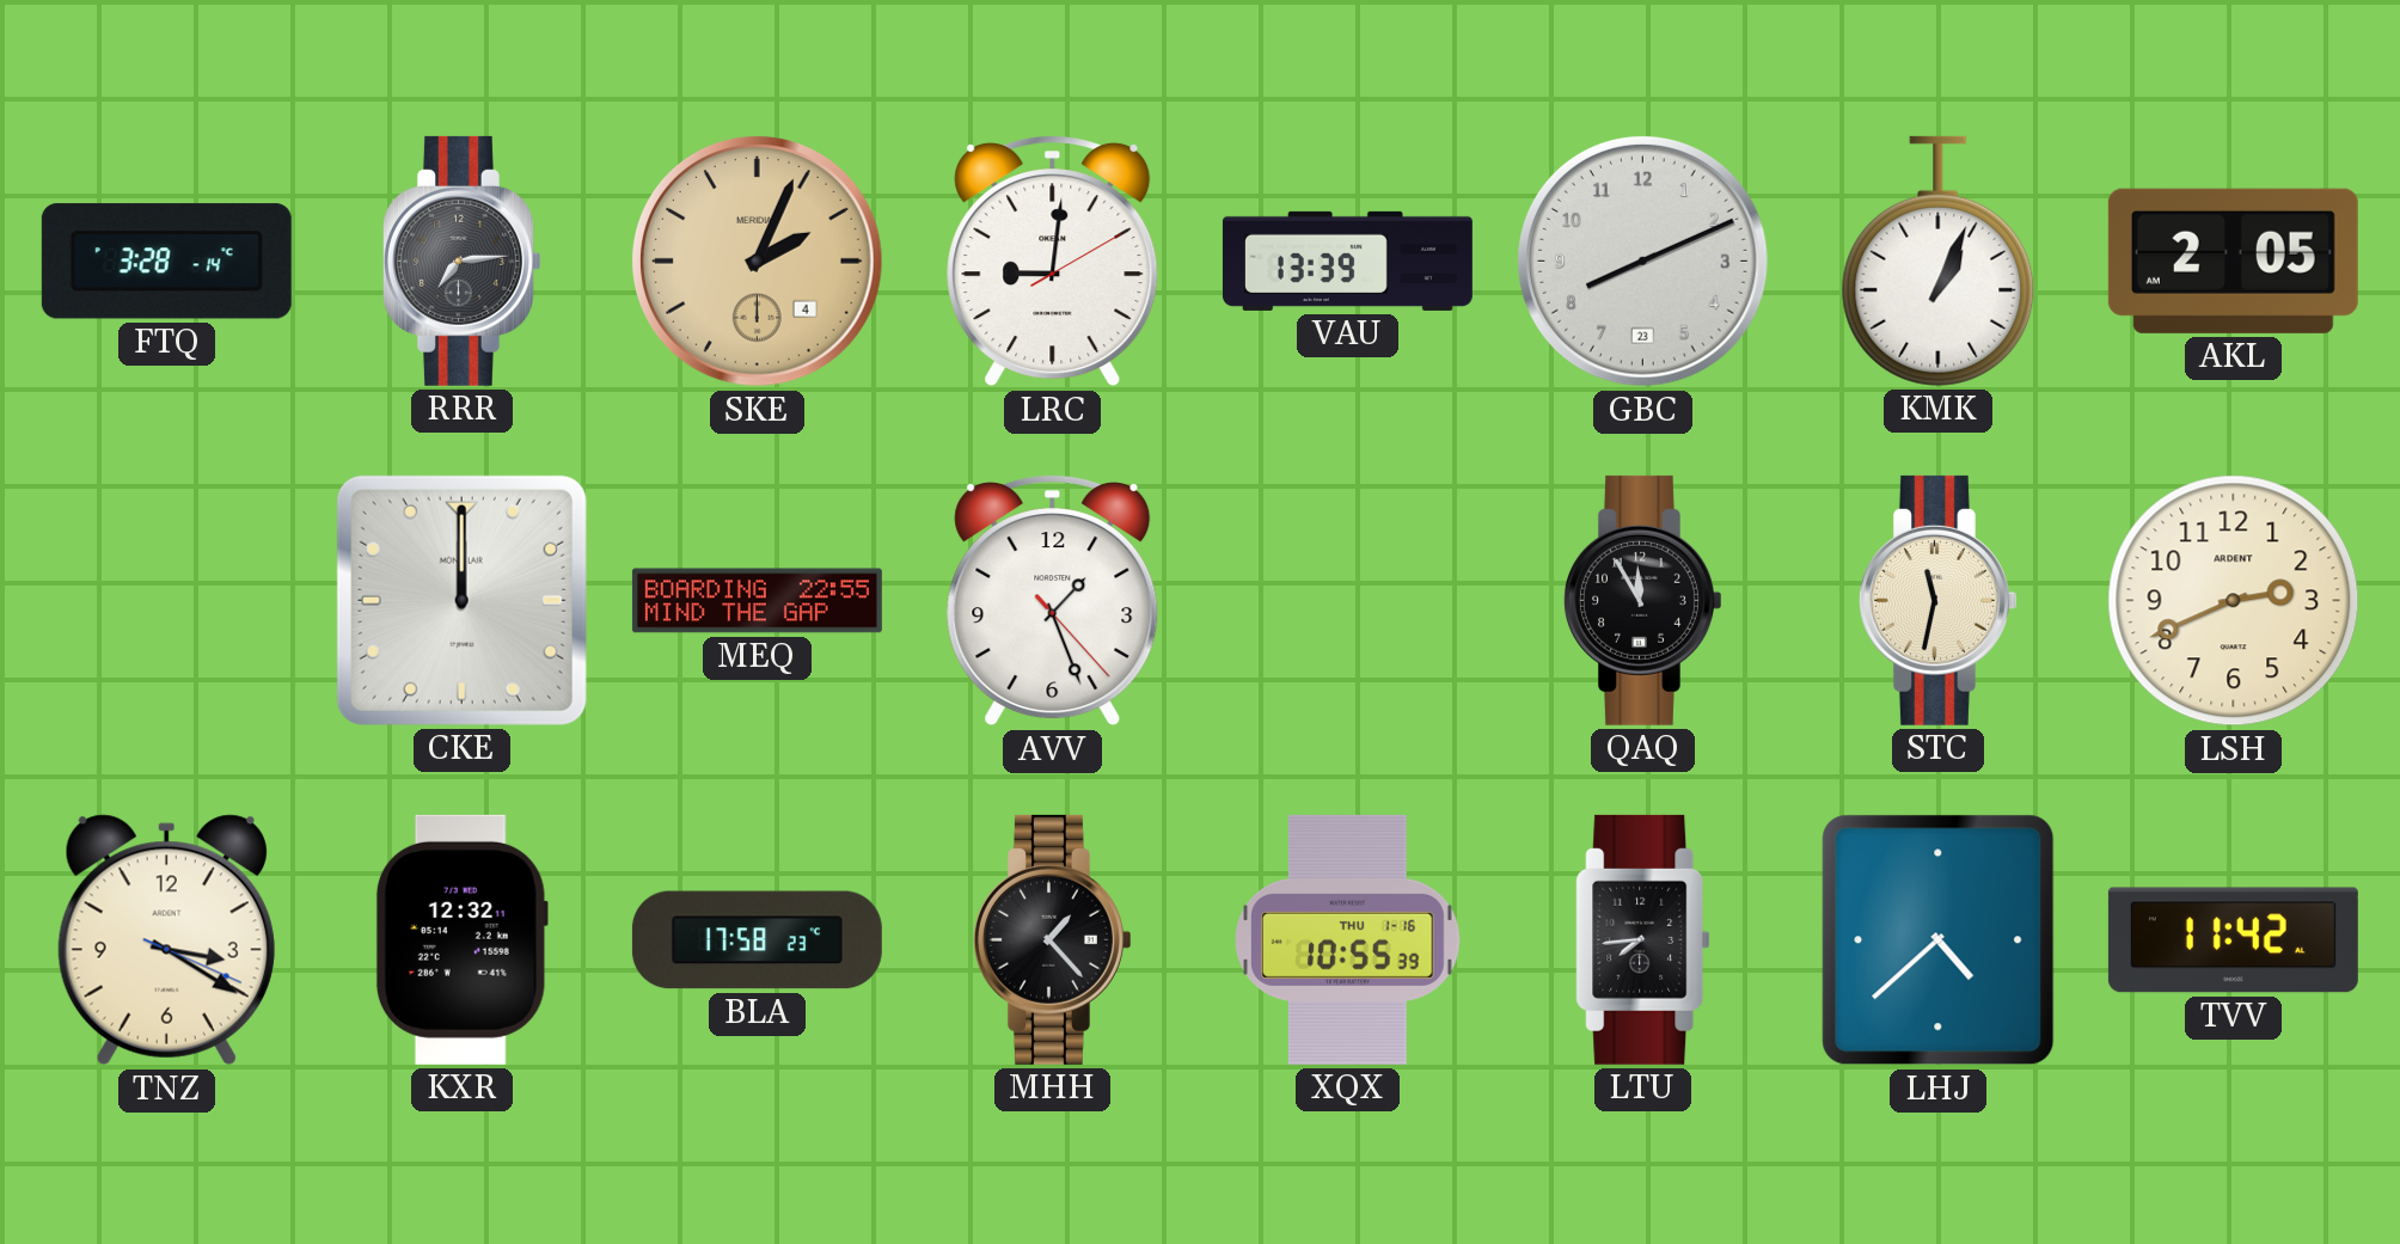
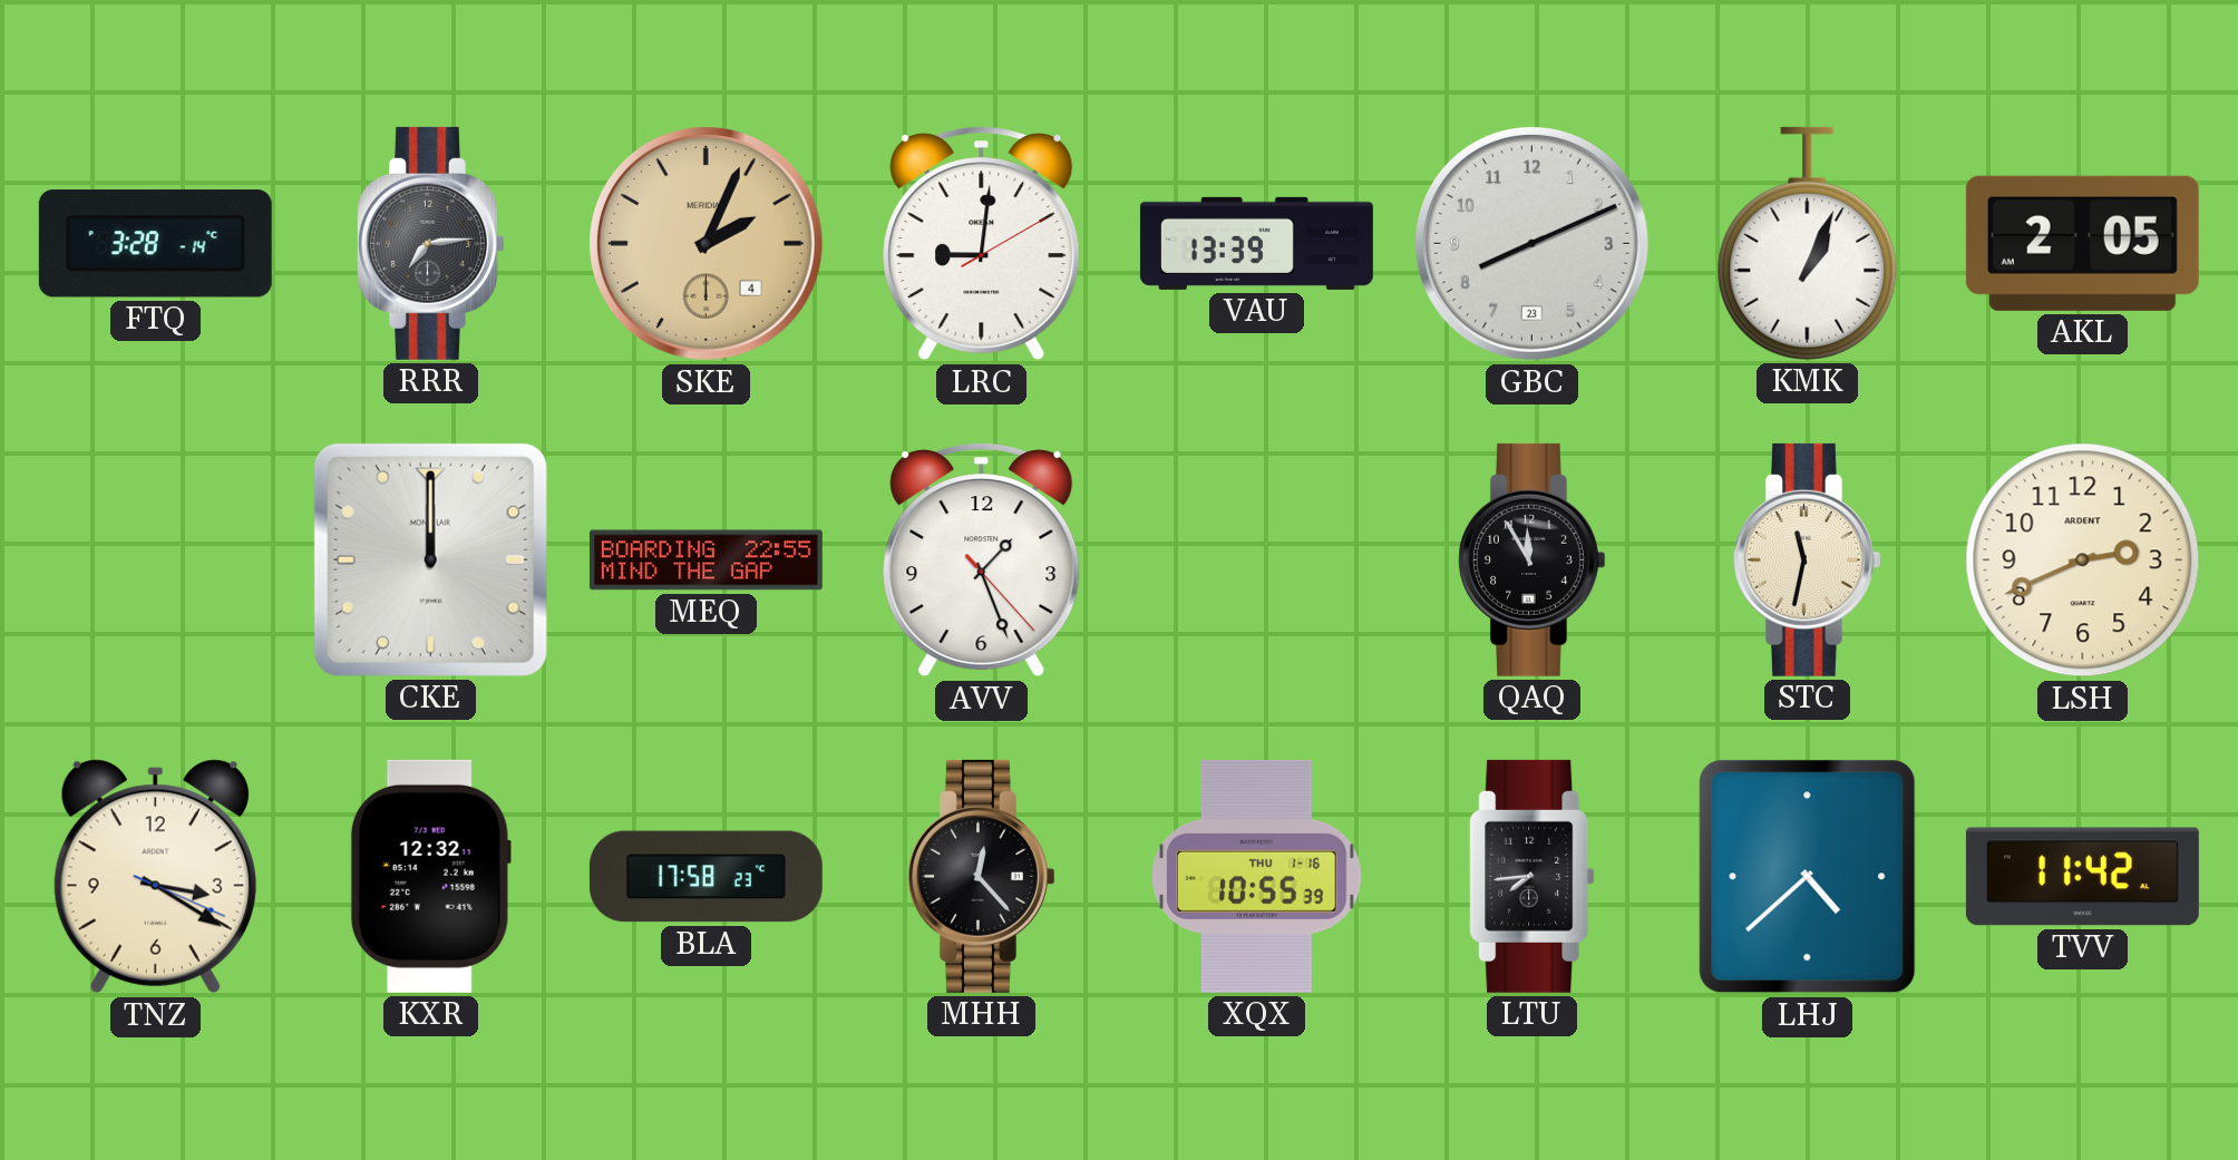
MHH: 1:23 -> 12:23 (982, 876)
